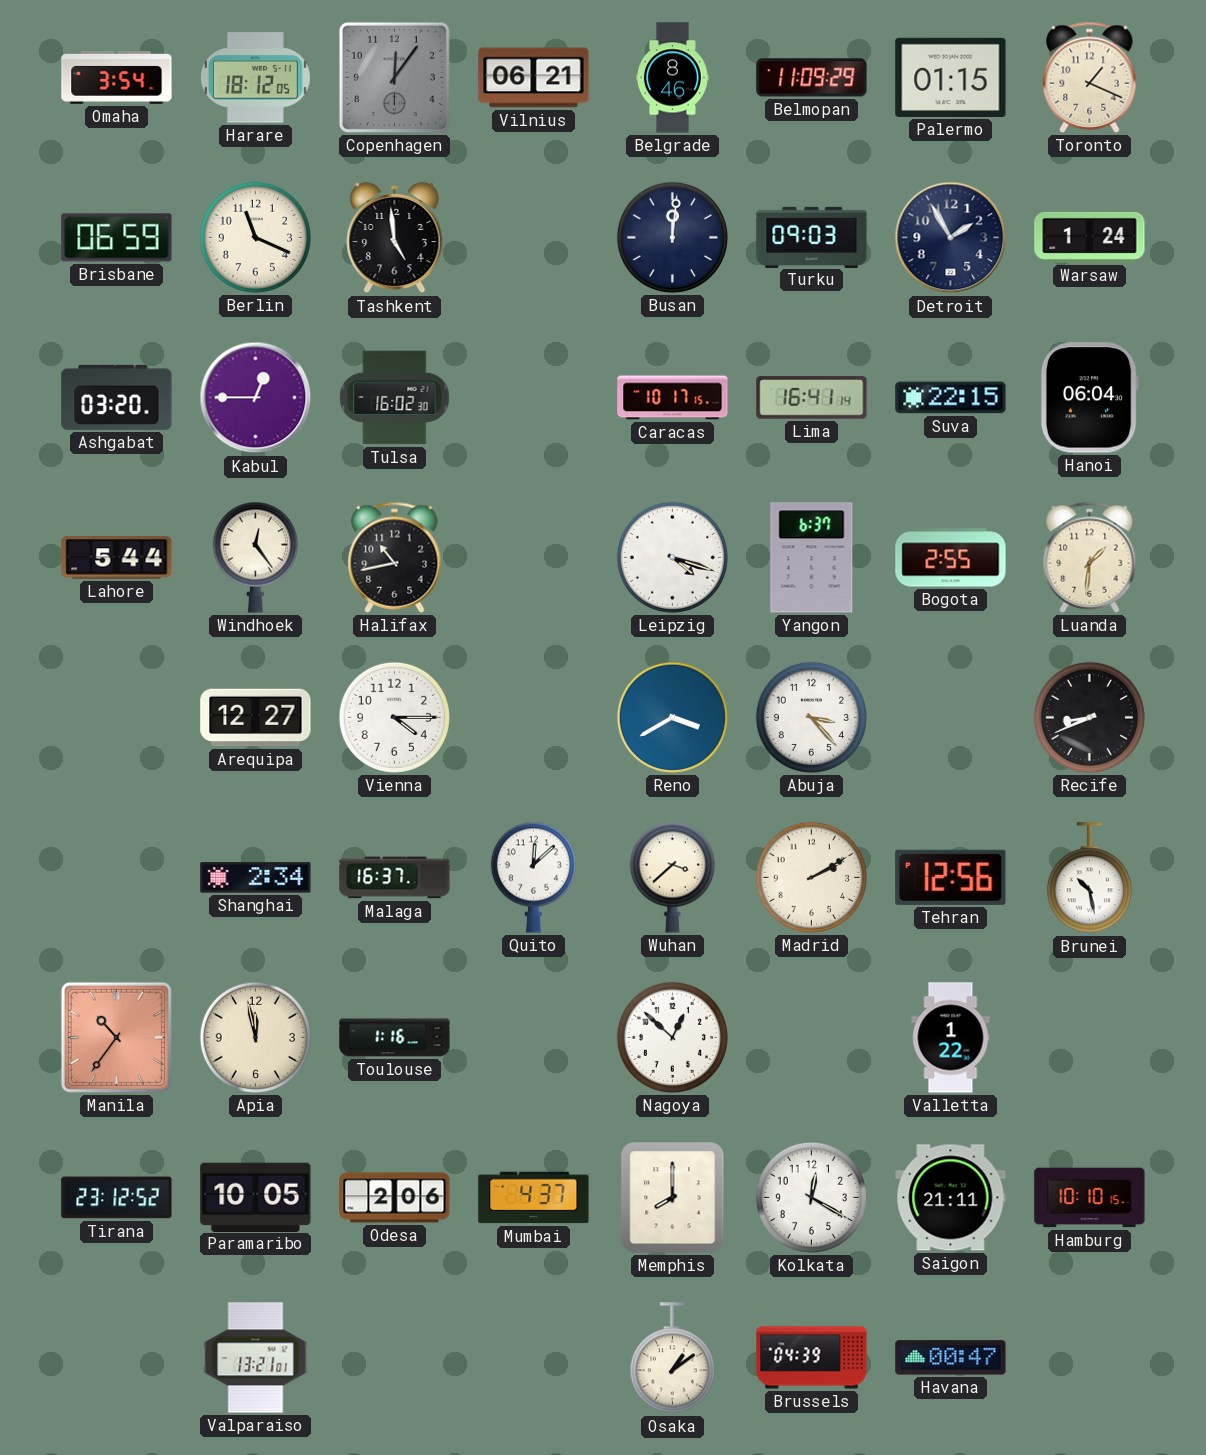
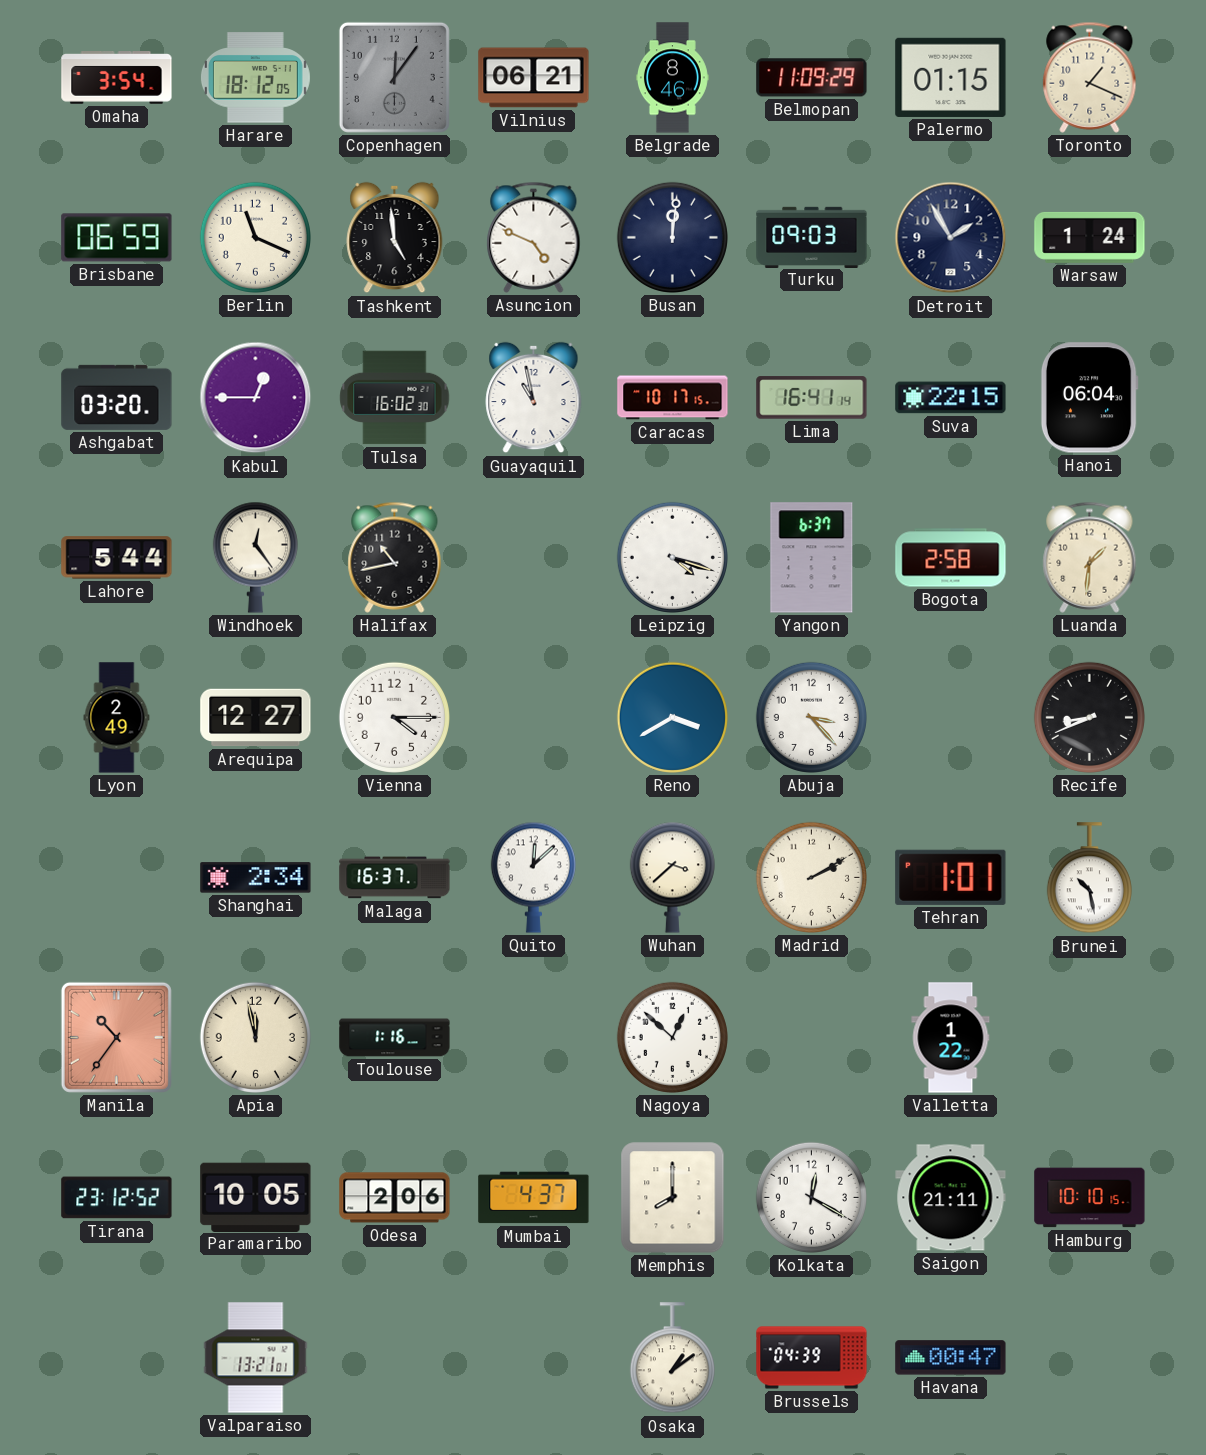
Asuncion: none -> 4:49 (534, 237)
Guayaquil: none -> 10:58 (534, 398)
Bogota: 2:55 -> 2:58 (951, 558)
Lyon: none -> 2:49 (117, 718)
Tehran: 12:56 -> 1:01 (951, 877)
